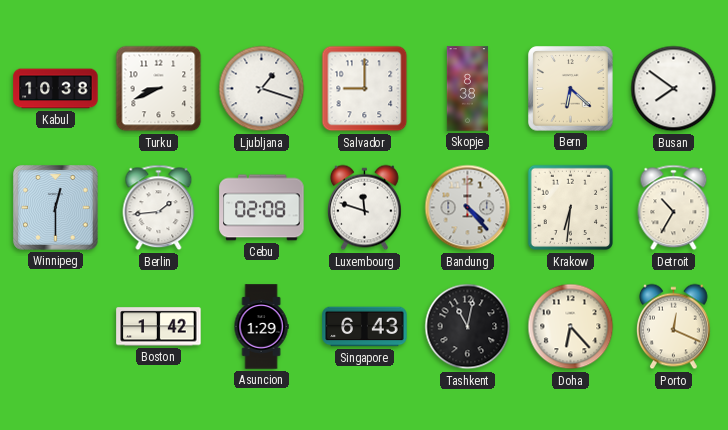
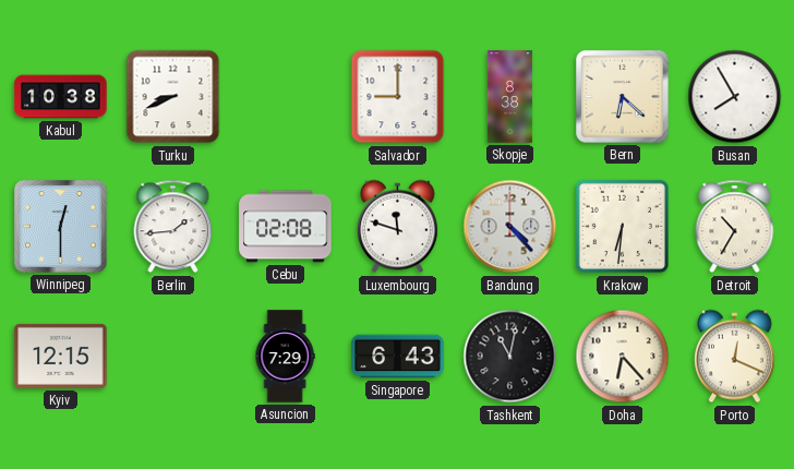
Ljubljana: 1:18 -> none (262, 89)
Busan: 7:51 -> 7:55 (735, 97)
Kyiv: none -> 12:15 (61, 356)
Boston: 1:42 -> none (159, 327)
Asuncion: 1:29 -> 7:29 (285, 357)
